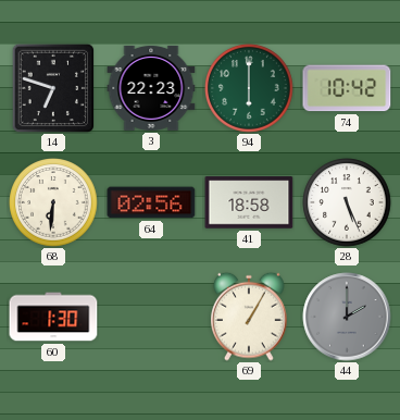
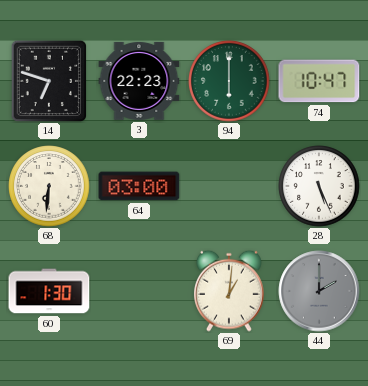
74: 10:42 -> 10:47 (319, 81)
64: 02:56 -> 03:00 (139, 186)
41: 18:58 -> none (249, 202)
69: 1:05 -> 1:01 (230, 291)
